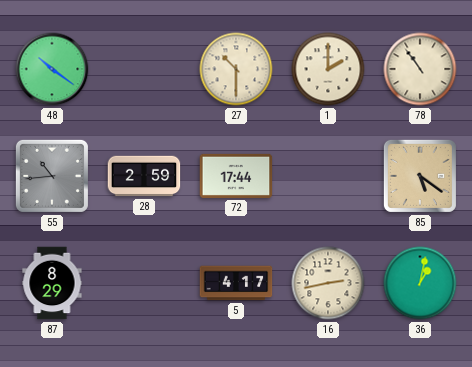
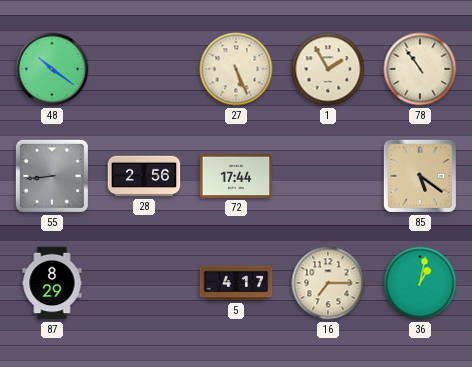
27: 10:30 -> 5:26 (236, 69)
1: 2:00 -> 1:55 (328, 69)
55: 10:44 -> 8:44 (52, 176)
28: 2:59 -> 2:56 (144, 176)
16: 2:43 -> 7:15 (328, 283)
